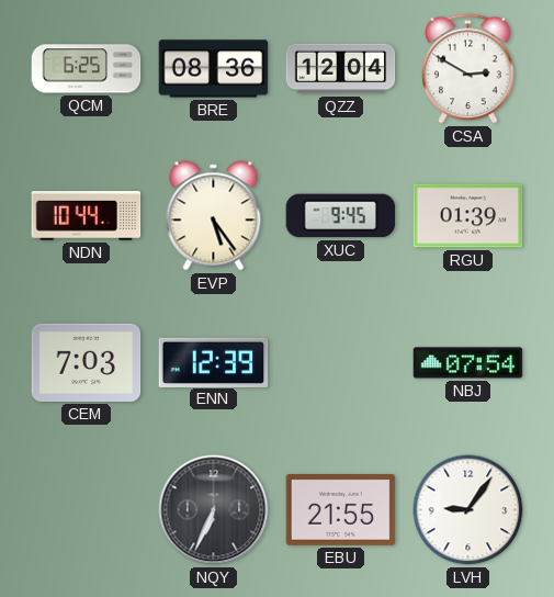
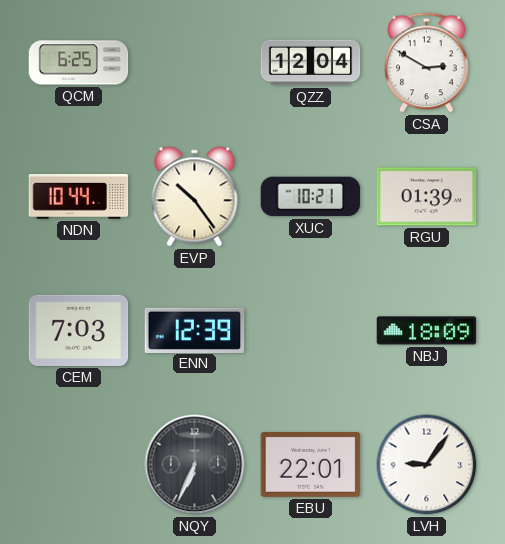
BRE: 08:36 -> none (214, 69)
EVP: 5:24 -> 10:24 (195, 197)
XUC: 9:45 -> 10:21 (311, 197)
NBJ: 07:54 -> 18:09 (427, 331)
EBU: 21:55 -> 22:01 (311, 464)
